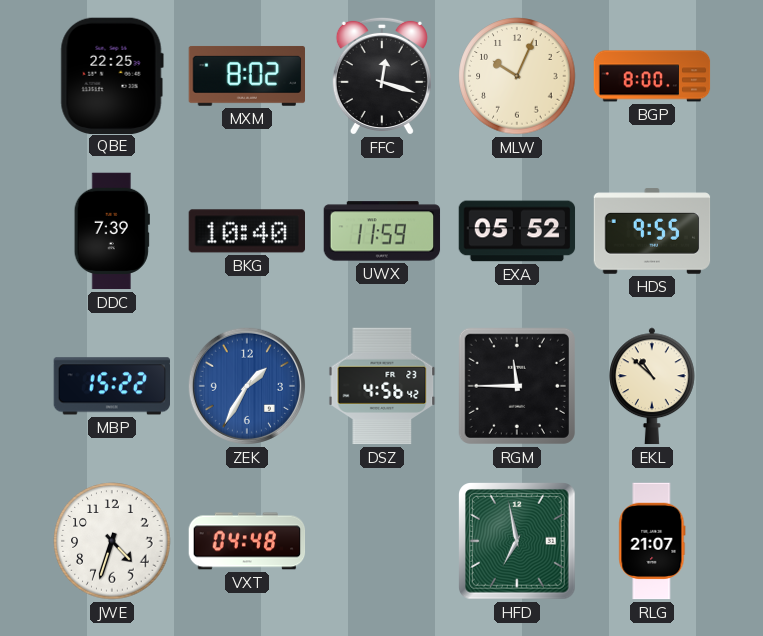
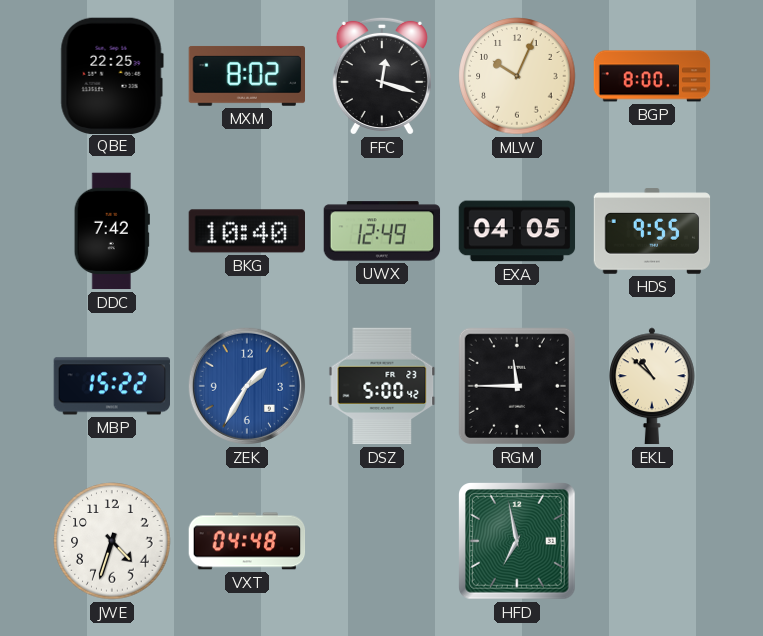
DDC: 7:39 -> 7:42 (112, 231)
UWX: 11:59 -> 12:49 (382, 231)
EXA: 05:52 -> 04:05 (517, 231)
DSZ: 4:56 -> 5:00 (382, 386)
RLG: 21:07 -> none (652, 541)
